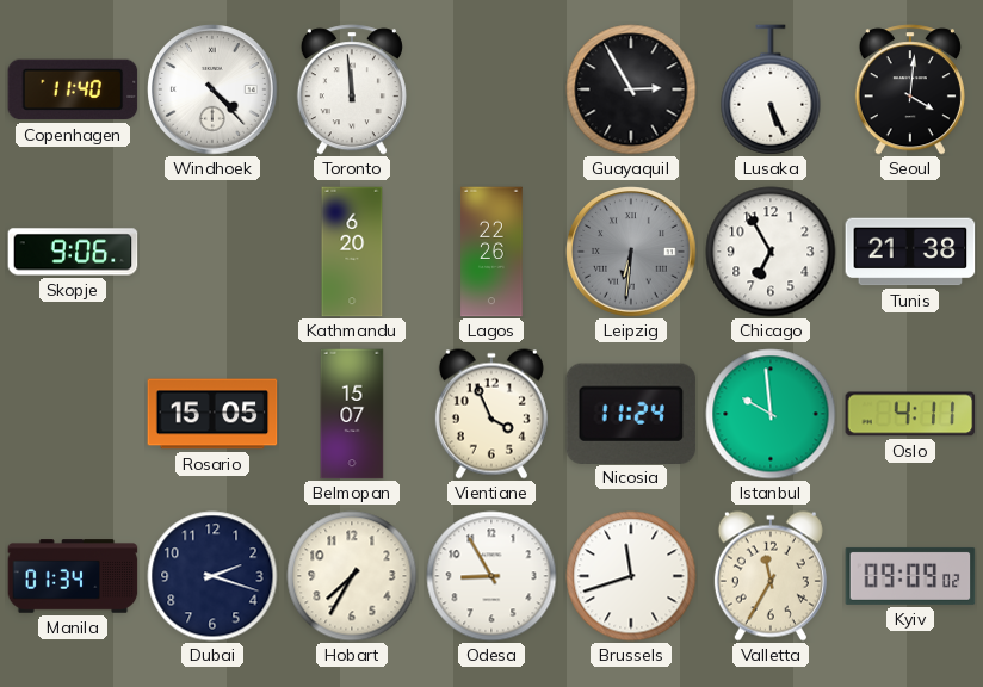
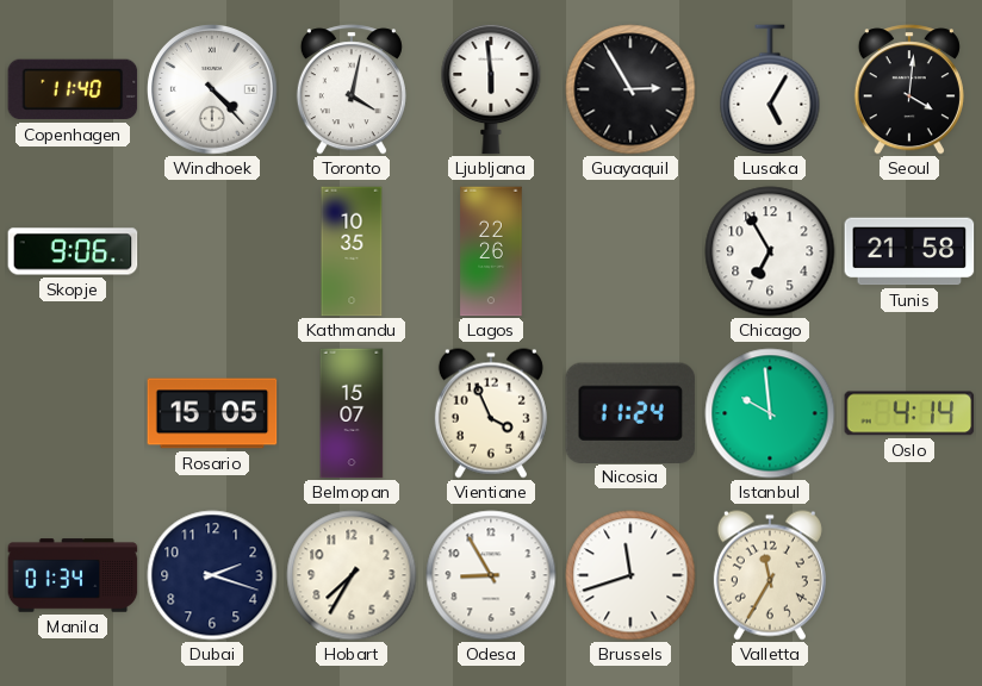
Toronto: 11:59 -> 4:02 (352, 89)
Ljubljana: none -> 5:59 (491, 89)
Lusaka: 5:26 -> 5:05 (770, 89)
Kathmandu: 6:20 -> 10:35 (352, 251)
Leipzig: 6:31 -> none (631, 252)
Tunis: 21:38 -> 21:58 (909, 251)
Oslo: 4:11 -> 4:14 (909, 413)
Kyiv: 09:09 -> none (910, 576)
